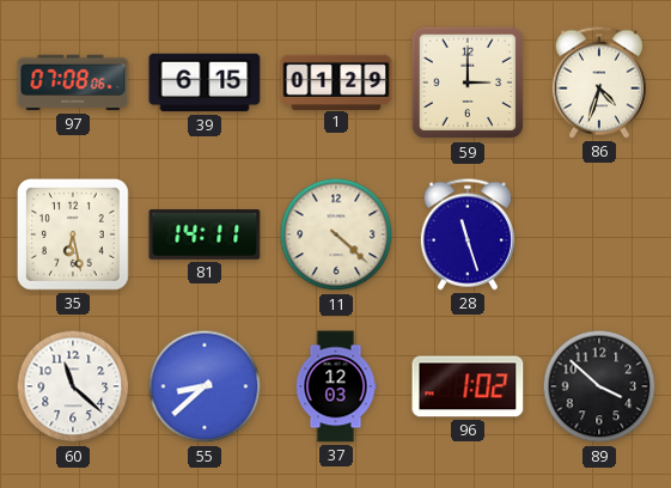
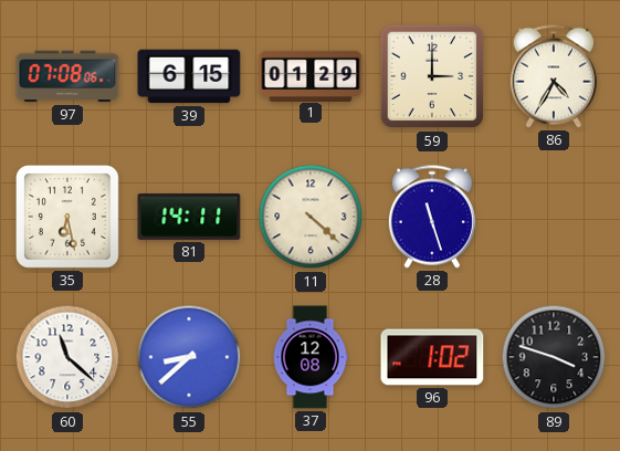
86: 4:33 -> 4:35 (554, 76)
37: 12:03 -> 12:08 (311, 357)
89: 3:52 -> 3:48 (554, 357)
